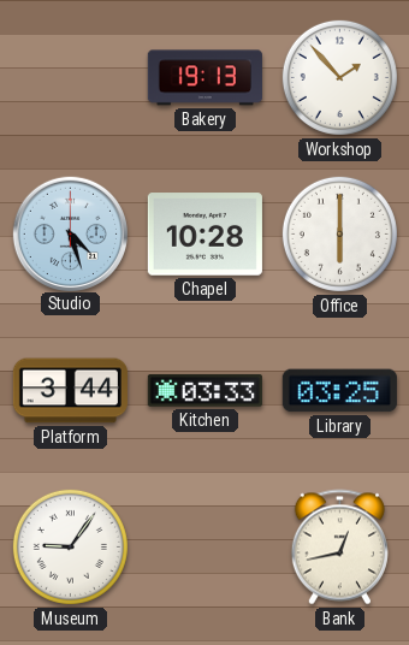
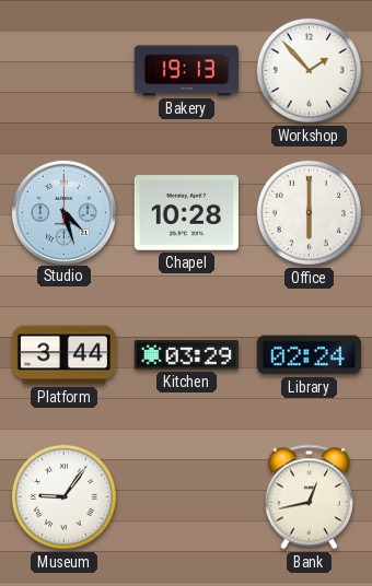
Kitchen: 03:33 -> 03:29 (186, 355)
Library: 03:25 -> 02:24 (309, 355)
